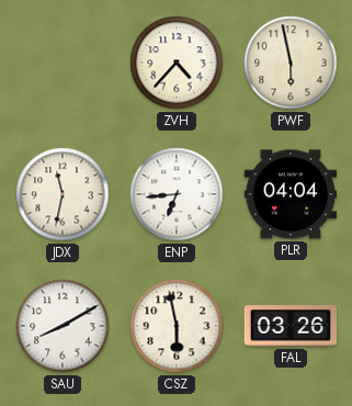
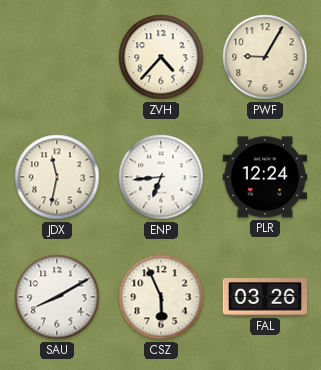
PWF: 5:58 -> 9:05 (265, 57)
PLR: 04:04 -> 12:24 (265, 177)
CSZ: 5:58 -> 5:56 (161, 297)
